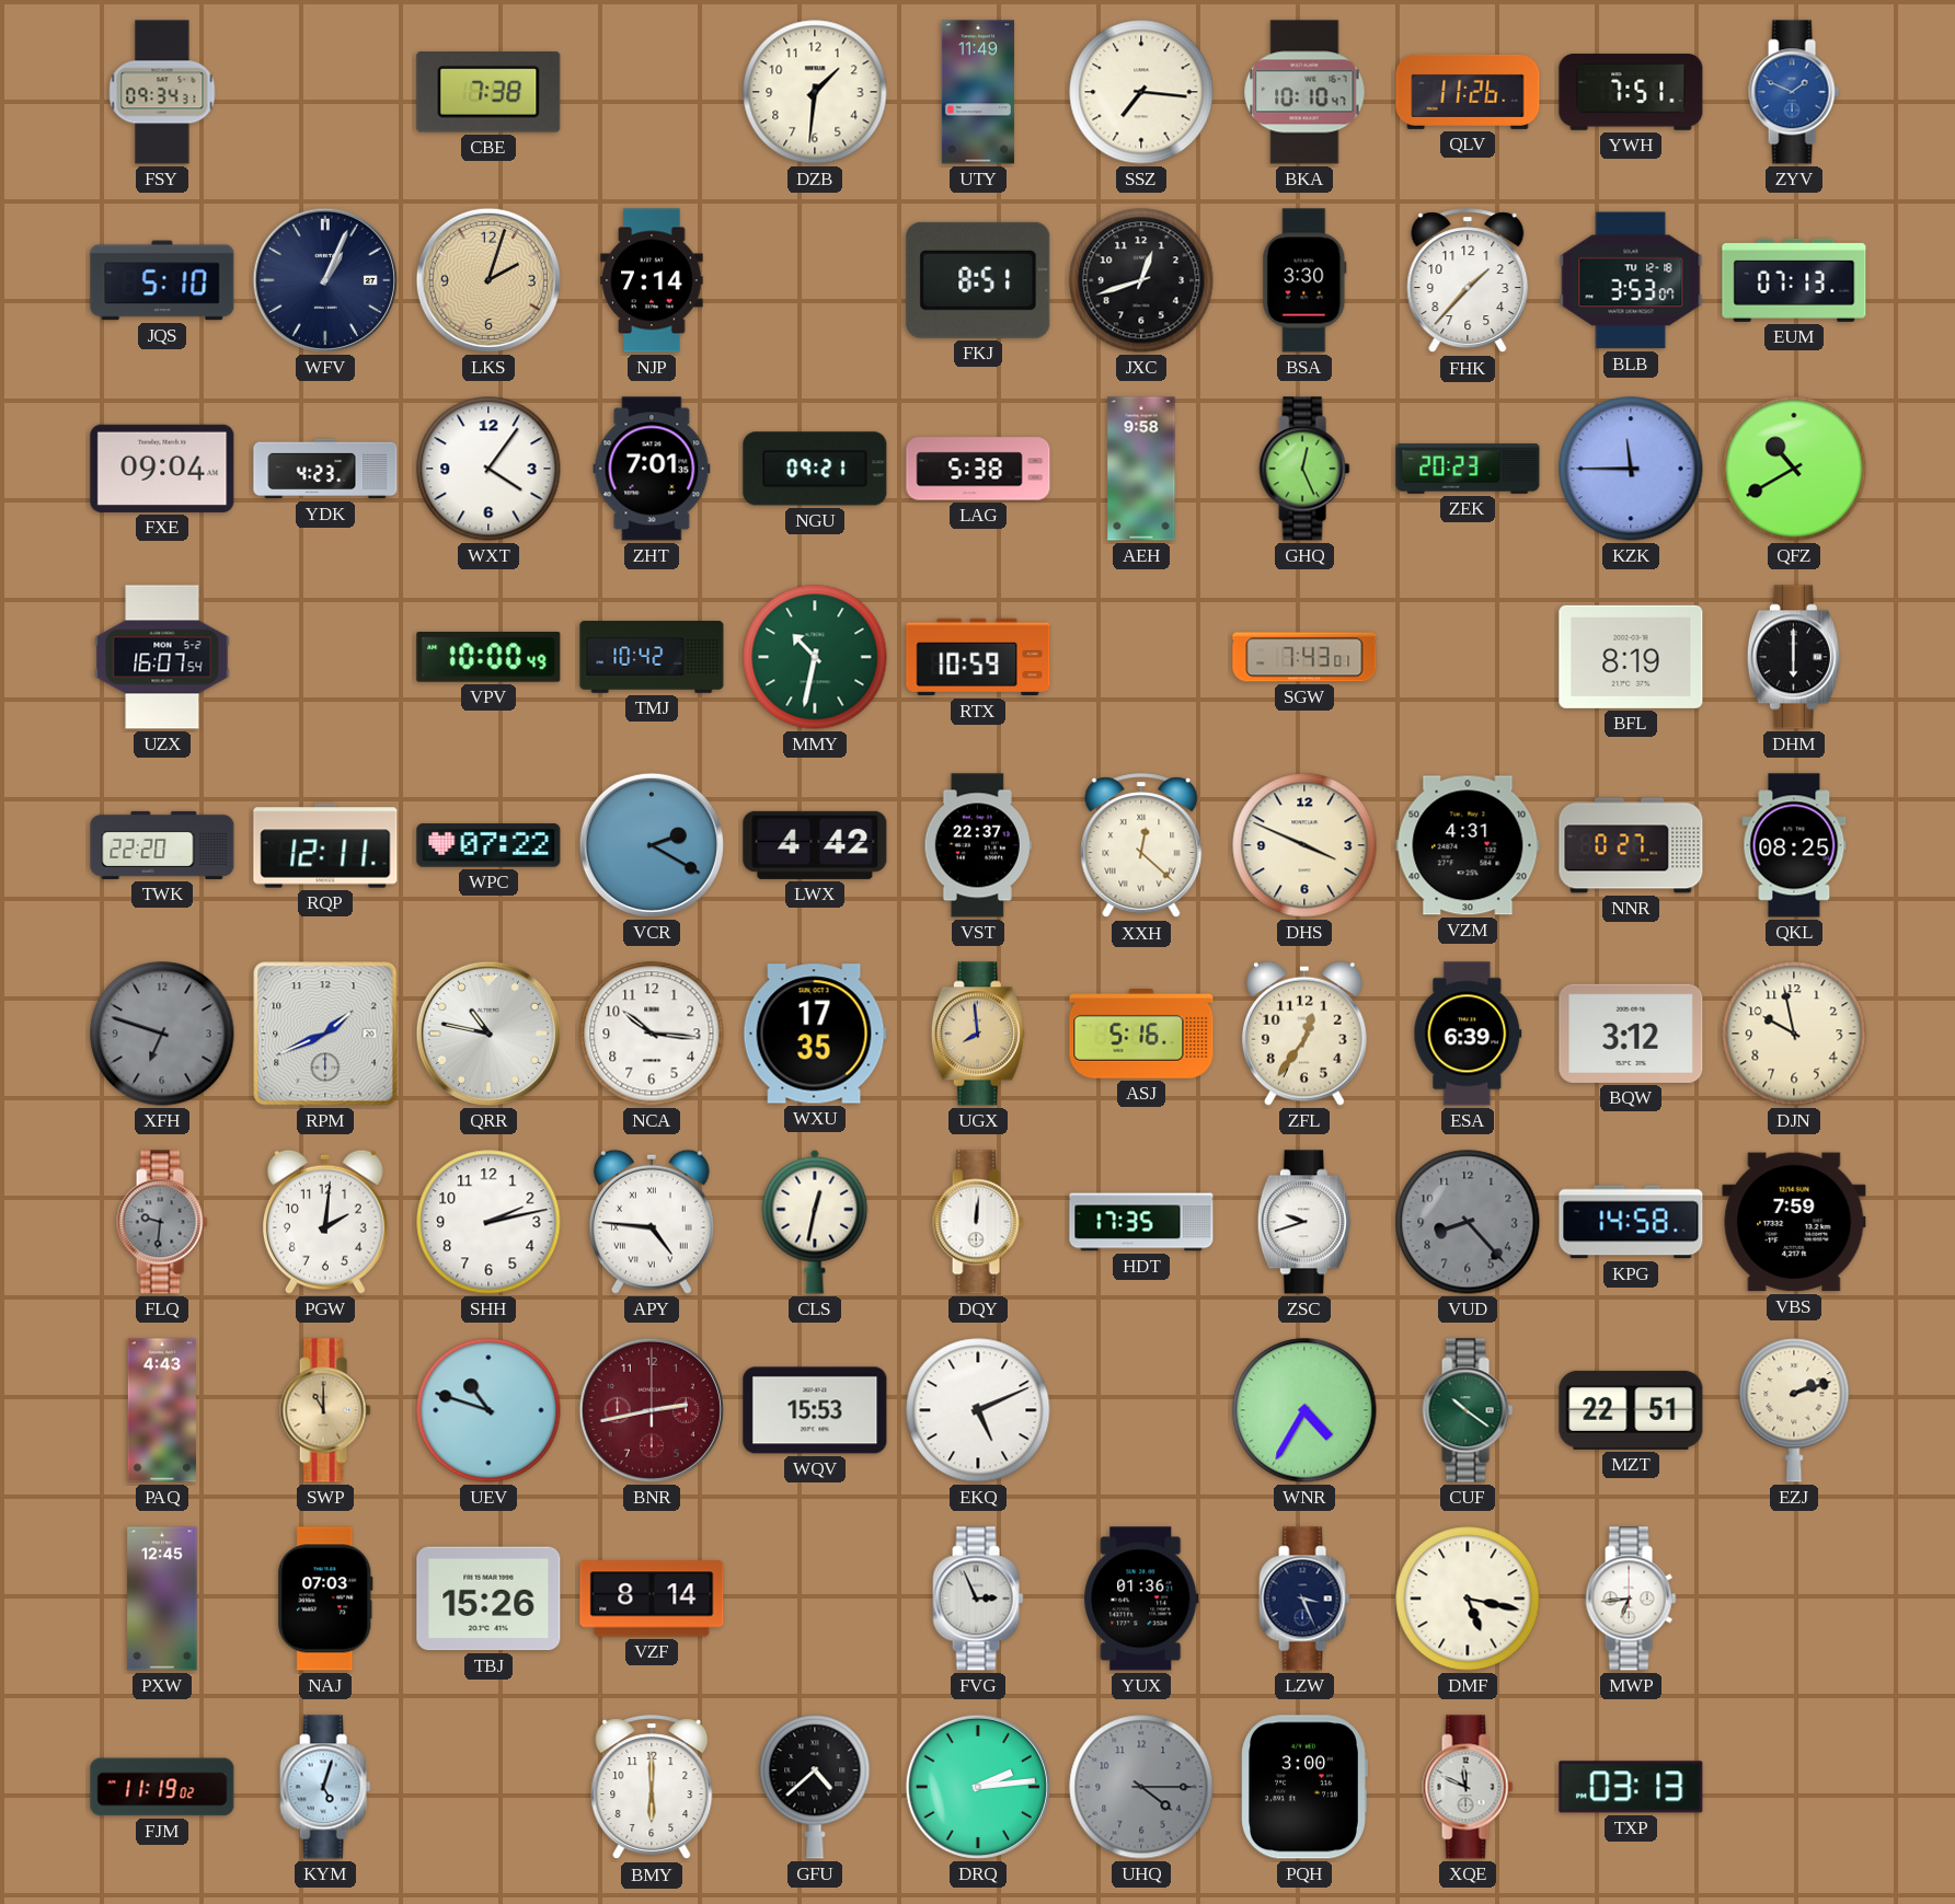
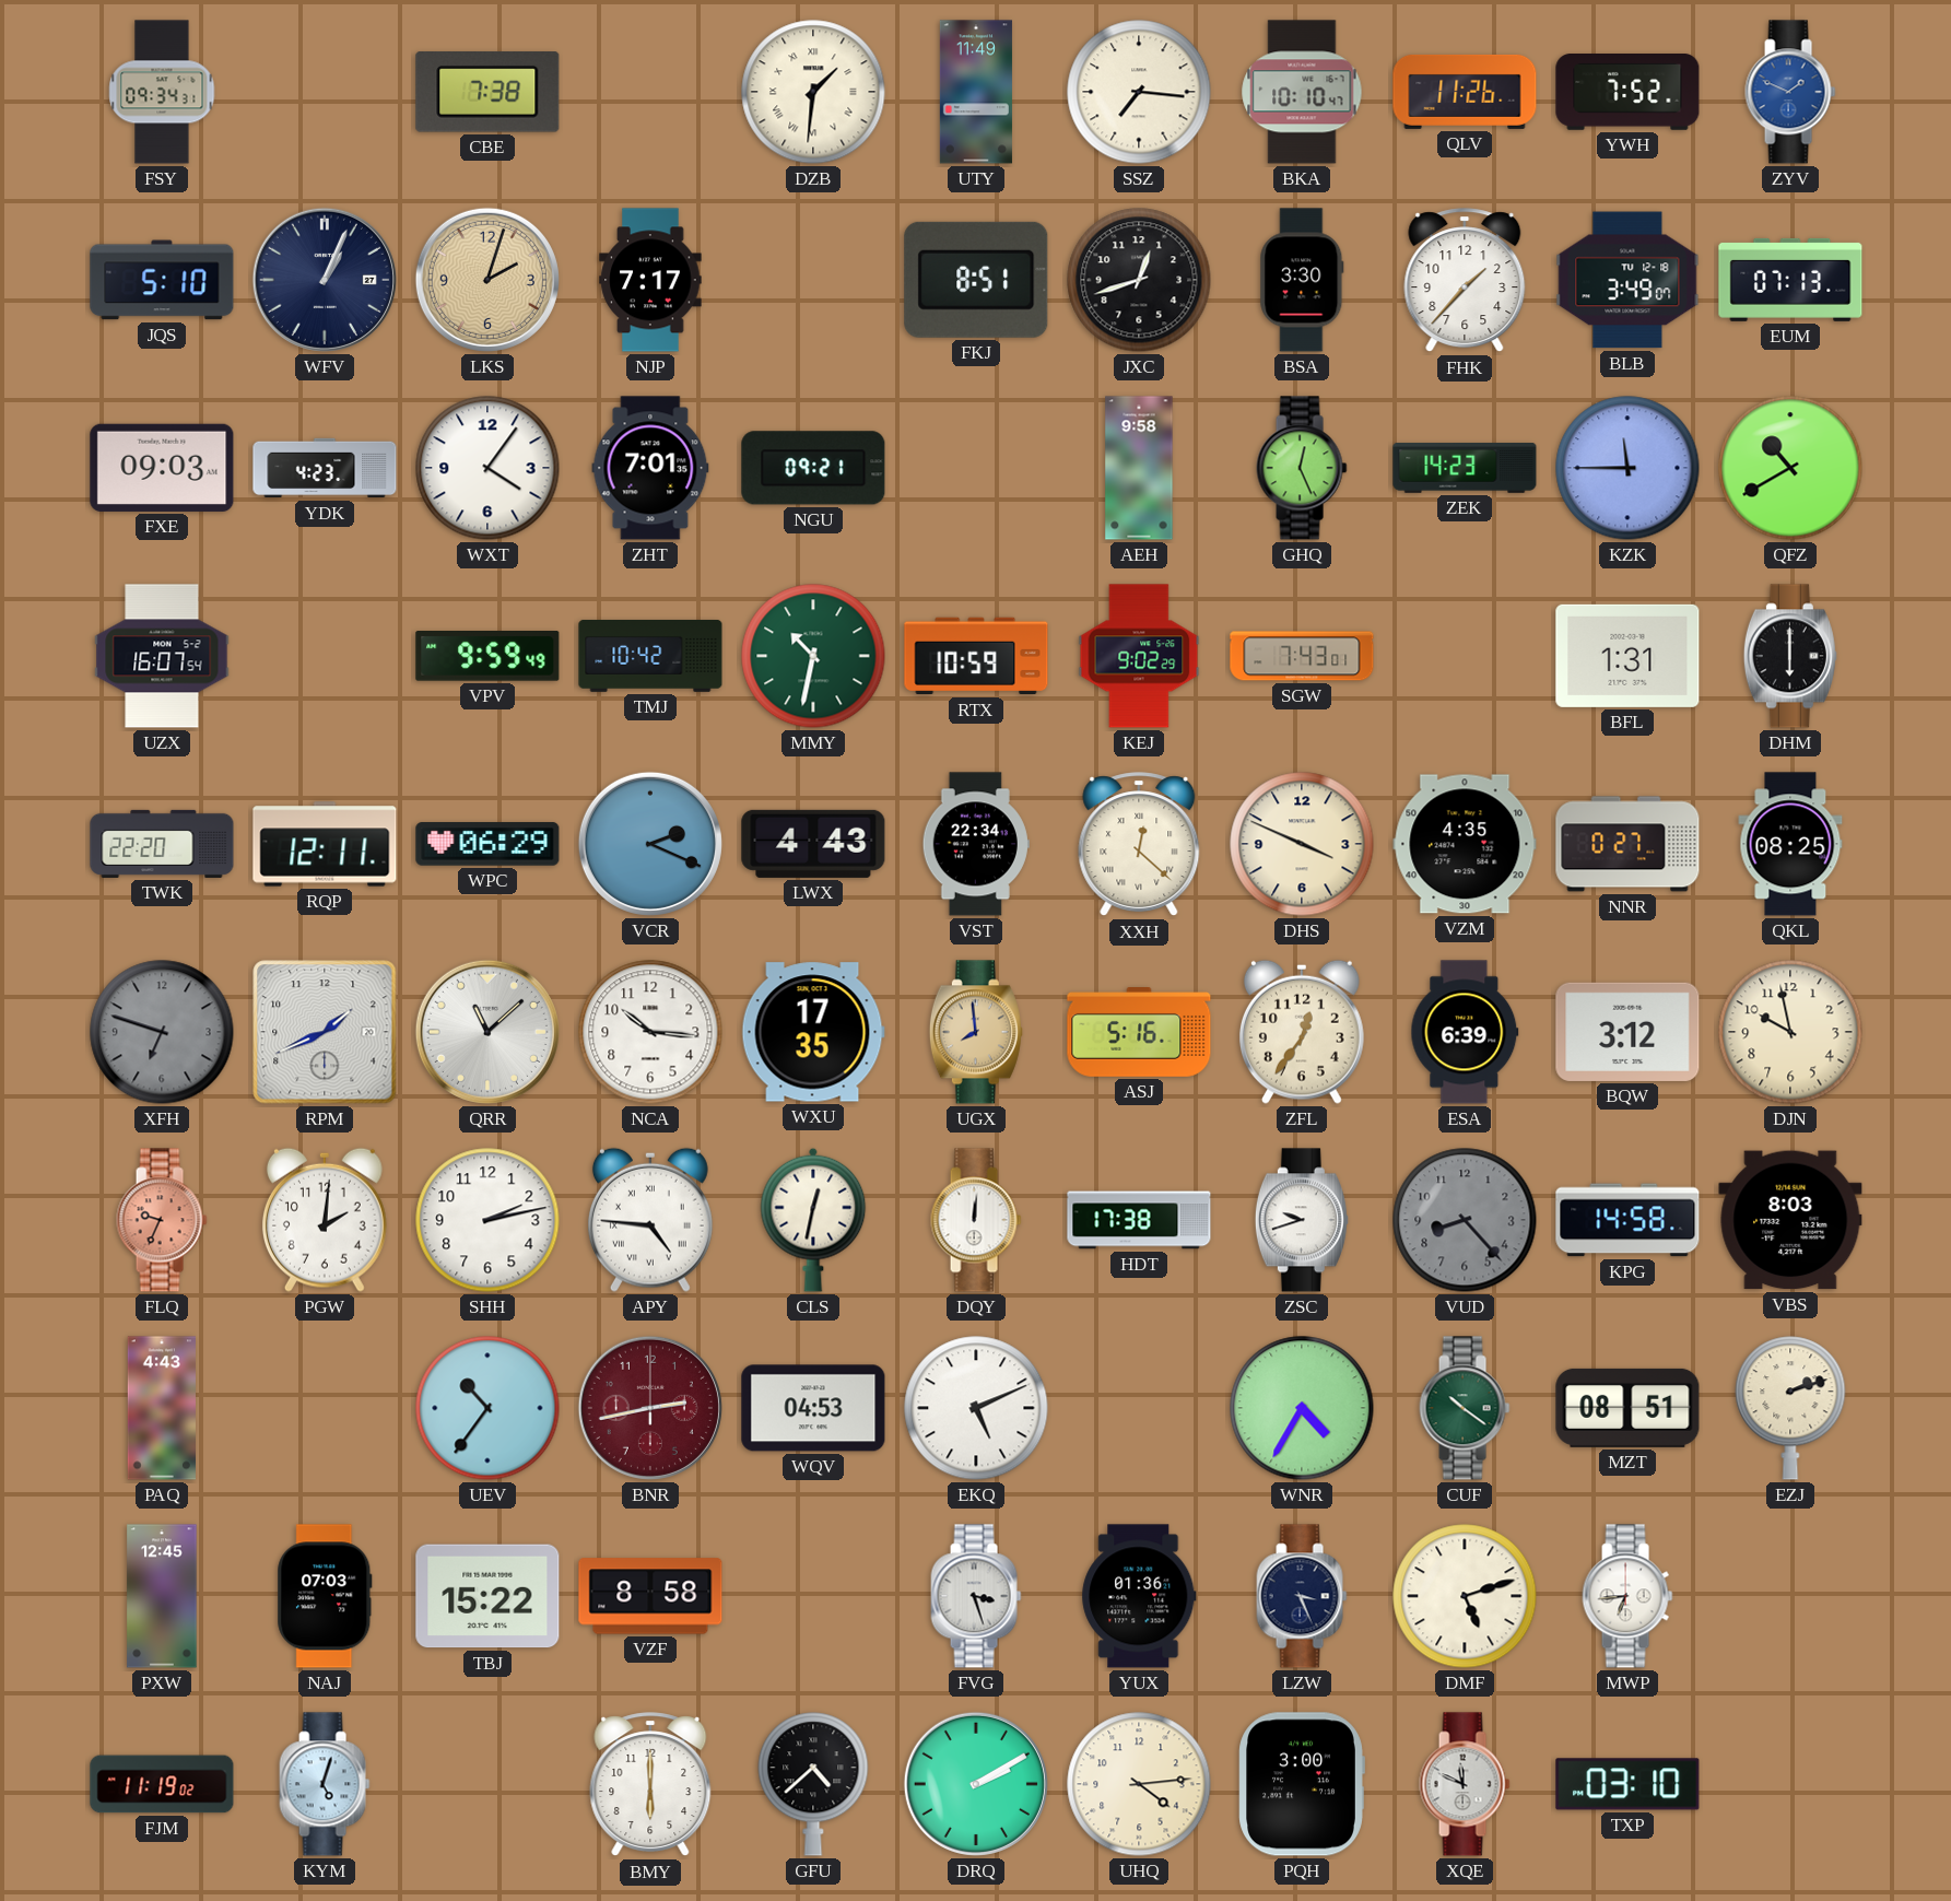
DZB numerals: Arabic -> Roman (813, 92)
YWH: 7:51 -> 7:52 (1627, 93)
NJP: 7:14 -> 7:17 (650, 280)
BLB: 3:53 -> 3:49 (1627, 280)
FXE: 09:04 -> 09:03 (162, 468)
LAG: 5:38 -> none (978, 469)
ZEK: 20:23 -> 14:23 (1465, 469)
VPV: 10:00 -> 9:59 (487, 657)
KEJ: none -> 9:02 (1139, 656)
BFL: 8:19 -> 1:31 (1627, 656)
WPC: 07:22 -> 06:29 (487, 844)
VCR: 2:20 -> 2:19 (650, 844)
LWX: 4:42 -> 4:43 (813, 844)
VST: 22:37 -> 22:34 (976, 844)
VZM: 4:31 -> 4:35 (1465, 844)
QRR: 10:47 -> 11:08 (487, 1032)
FLQ: 9:31 -> 9:34 (162, 1220)
FLQ dial: grey -> salmon (162, 1220)
HDT: 17:35 -> 17:38 (1139, 1220)
VBS: 7:59 -> 8:03 (1790, 1220)
SWP: 11:00 -> none (325, 1410)
UEV: 10:48 -> 10:36 (487, 1408)
WQV: 15:53 -> 04:53 (813, 1408)
MZT: 22:51 -> 08:51 (1627, 1408)
TBJ: 15:26 -> 15:22 (487, 1596)
VZF: 8:14 -> 8:58 (650, 1596)
FVG: 2:56 -> 3:27 (976, 1596)
DMF: 5:17 -> 5:12 (1465, 1596)
DRQ: 2:14 -> 2:10 (976, 1784)
UHQ: 4:15 -> 4:14 (1139, 1784)
UHQ dial: grey -> cream (1139, 1784)
TXP: 03:13 -> 03:10 (1627, 1784)
